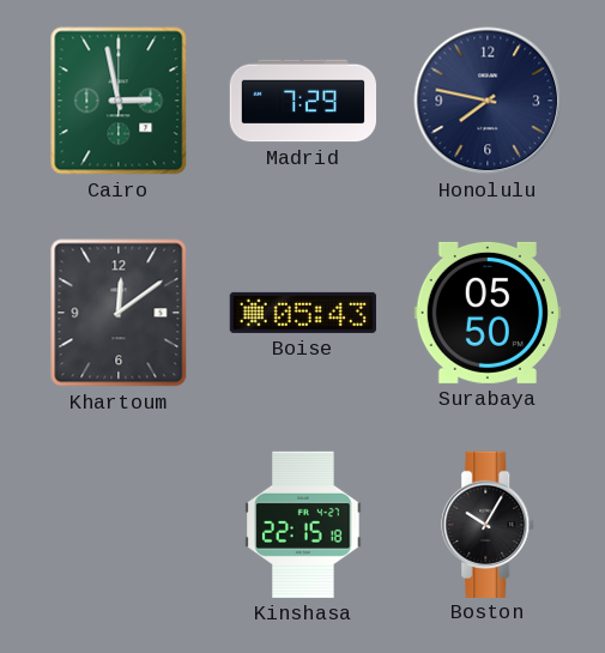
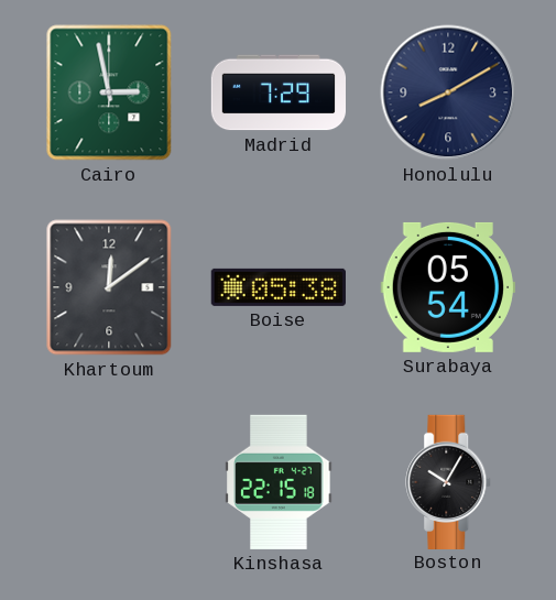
Honolulu: 7:47 -> 8:10 (448, 92)
Boise: 05:43 -> 05:38 (279, 287)
Surabaya: 05:50 -> 05:54 (448, 287)
